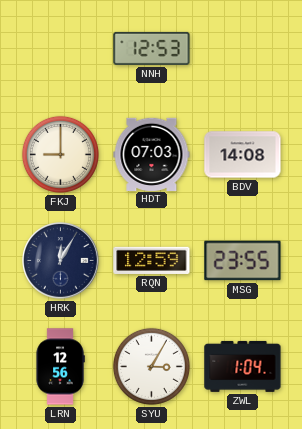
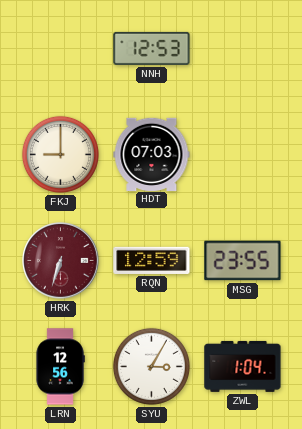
BDV: 14:08 -> none (243, 155)
HRK: 12:05 -> 6:33 (61, 261)
HRK dial: navy -> burgundy (61, 261)
